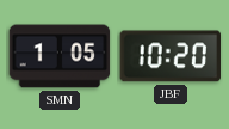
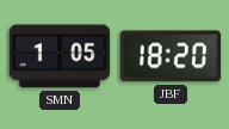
JBF: 10:20 -> 18:20 (169, 56)
